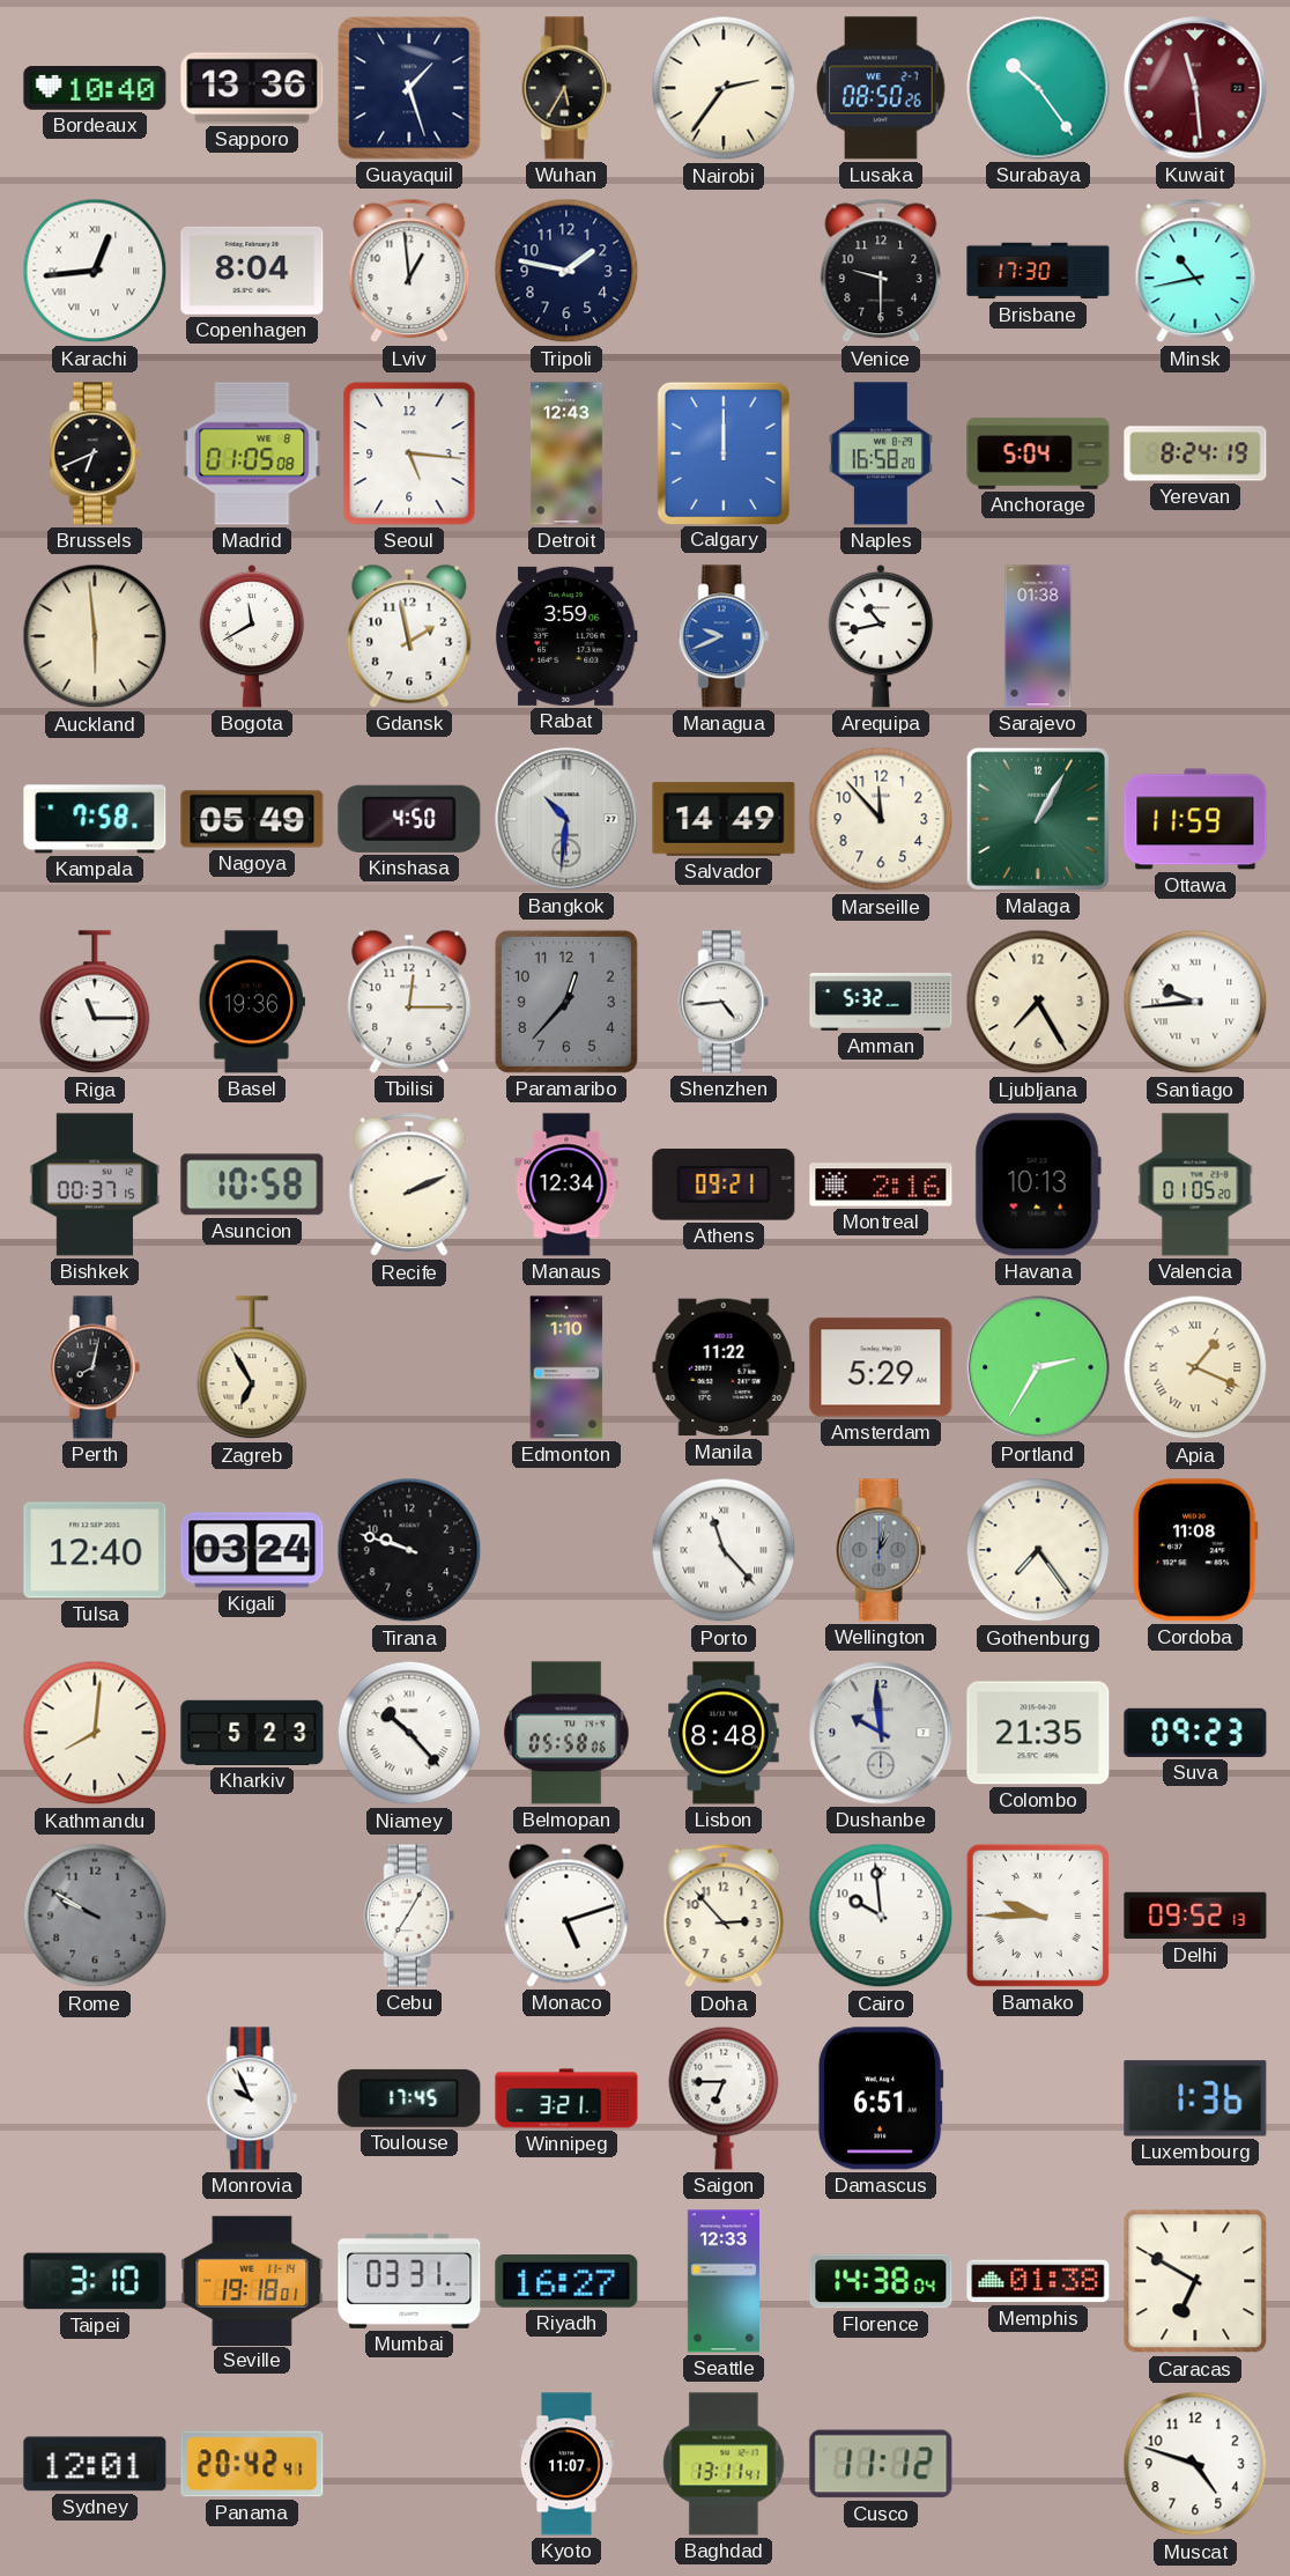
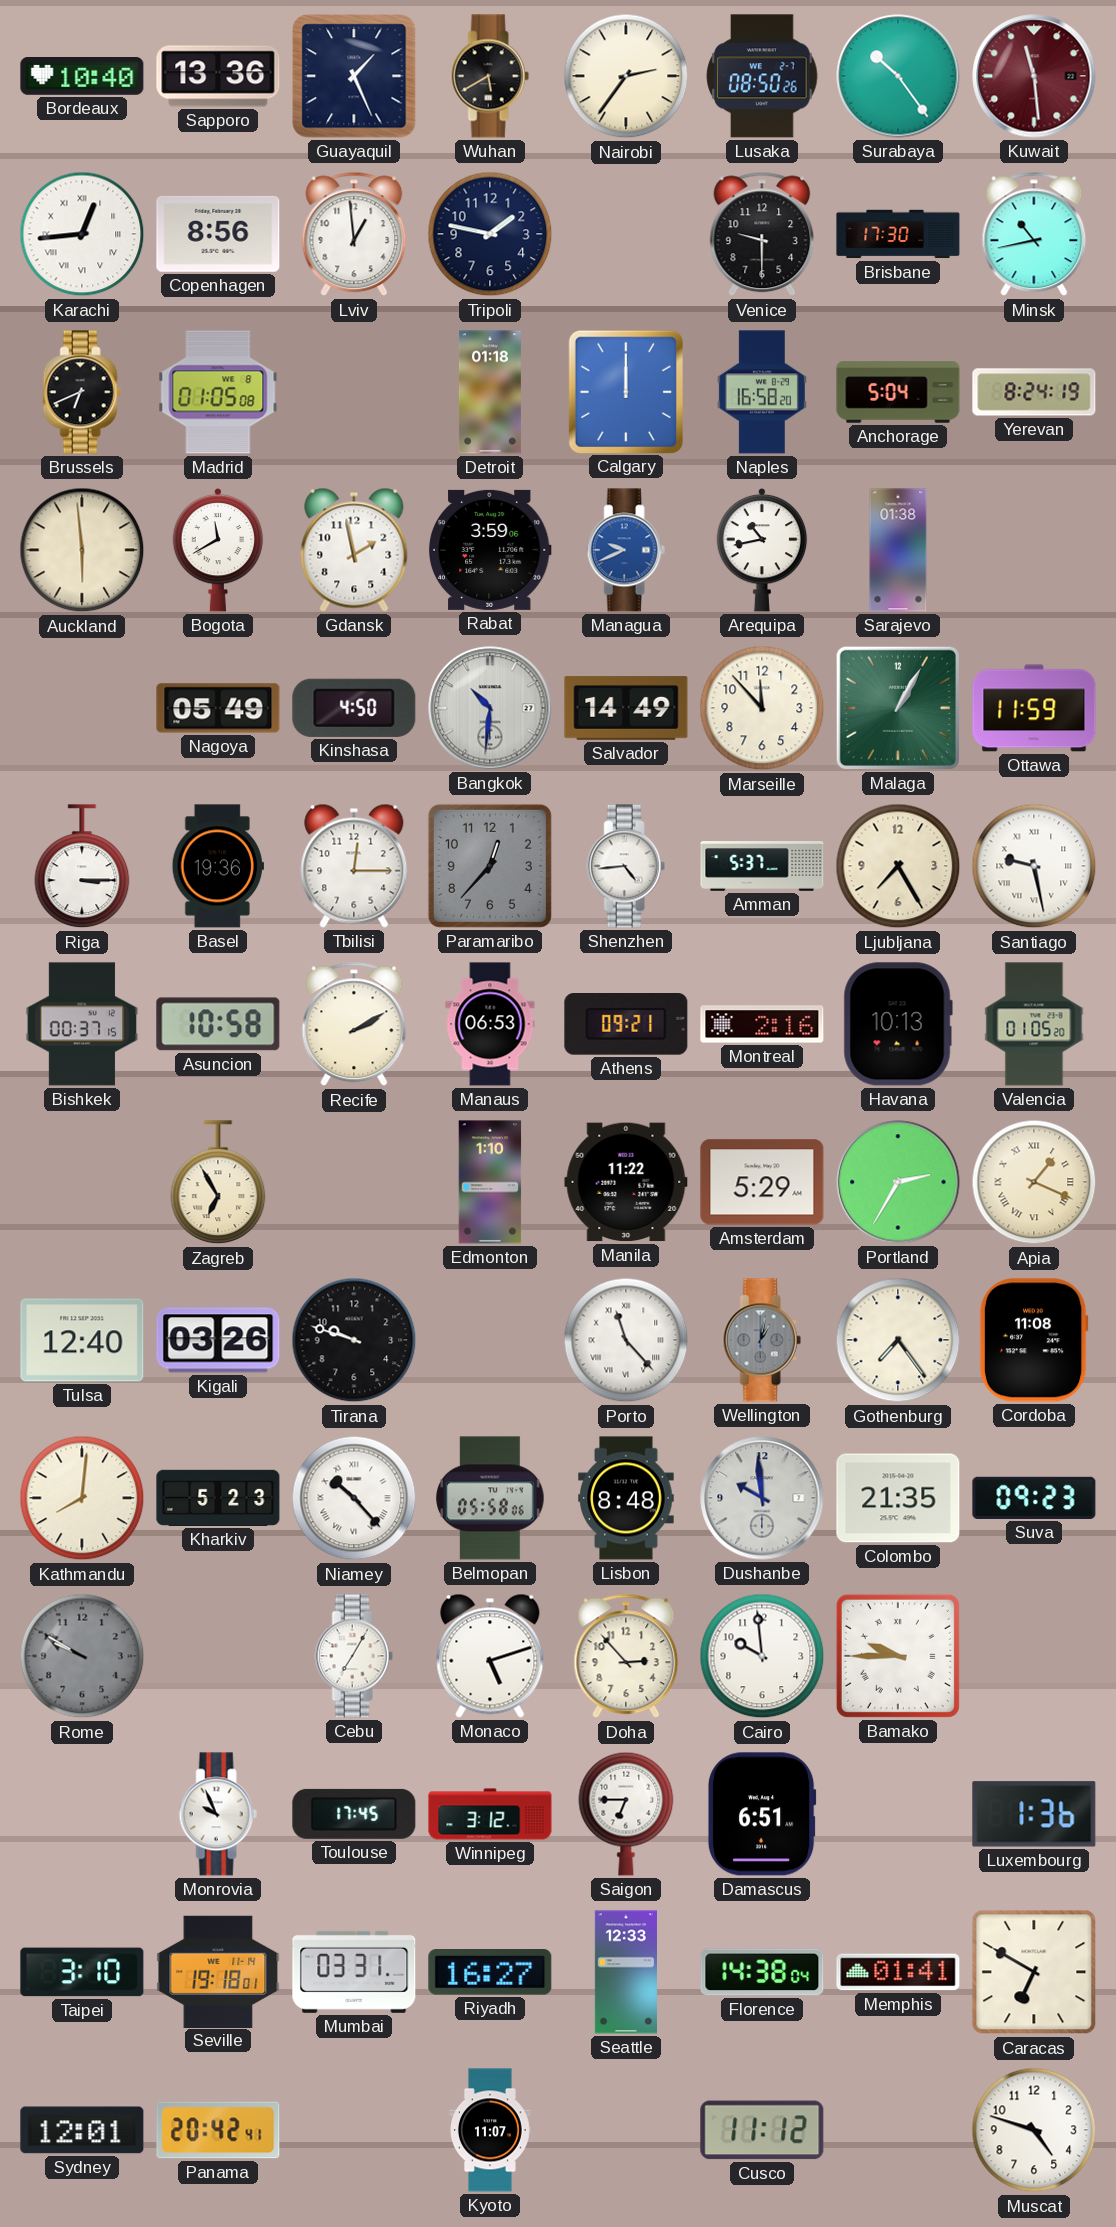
Guayaquil: 1:27 -> 1:26 (354, 76)
Wuhan: 5:35 -> 5:40 (490, 76)
Copenhagen: 8:04 -> 8:56 (218, 234)
Seoul: 5:16 -> none (409, 453)
Detroit: 12:43 -> 01:18 (490, 392)
Kampala: 7:58 -> none (95, 819)
Riga: 11:15 -> 3:15 (82, 867)
Amman: 5:32 -> 5:37 (762, 866)
Santiago: 9:44 -> 9:28 (1034, 866)
Recife: 2:11 -> 2:10 (354, 1024)
Manaus: 12:34 -> 06:53 (490, 1024)
Perth: 8:02 -> none (95, 1367)
Kigali: 03:24 -> 03:26 (218, 1340)
Delhi: 09:52 -> none (1195, 1916)
Winnipeg: 3:21 -> 3:12 (490, 1814)
Memphis: 01:38 -> 01:41 (898, 1972)
Baghdad: 13:11 -> none (724, 2464)
